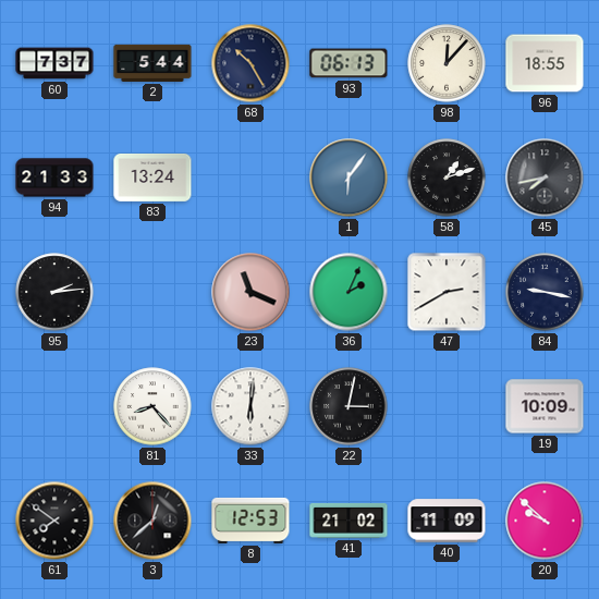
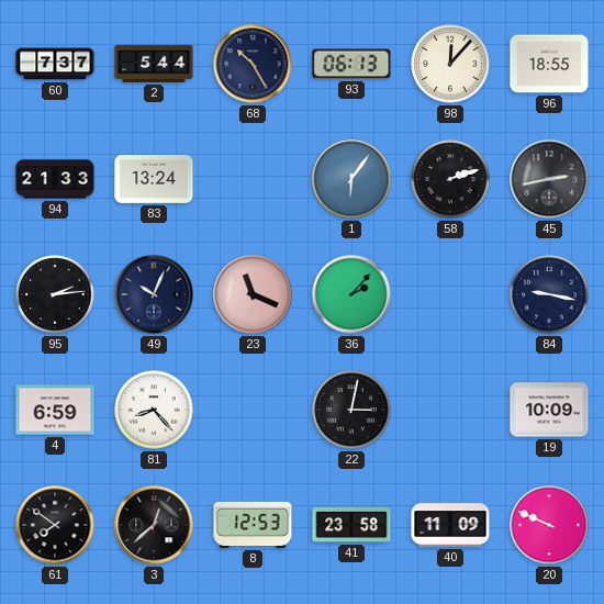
58: 1:12 -> 2:12 (450, 179)
45: 7:43 -> 2:43 (549, 179)
49: none -> 10:04 (154, 294)
36: 2:04 -> 2:07 (351, 294)
47: 2:40 -> none (447, 292)
4: none -> 6:59 (55, 410)
33: 6:01 -> none (250, 406)
41: 21:02 -> 23:58 (351, 525)
20: 9:52 -> 9:49 (549, 525)
